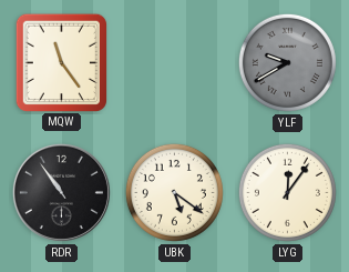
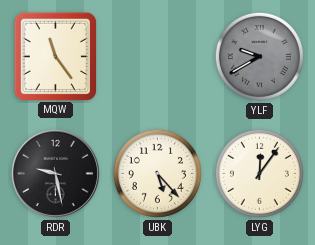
RDR: 10:54 -> 9:28 (55, 173)
UBK: 5:21 -> 5:23 (157, 173)
